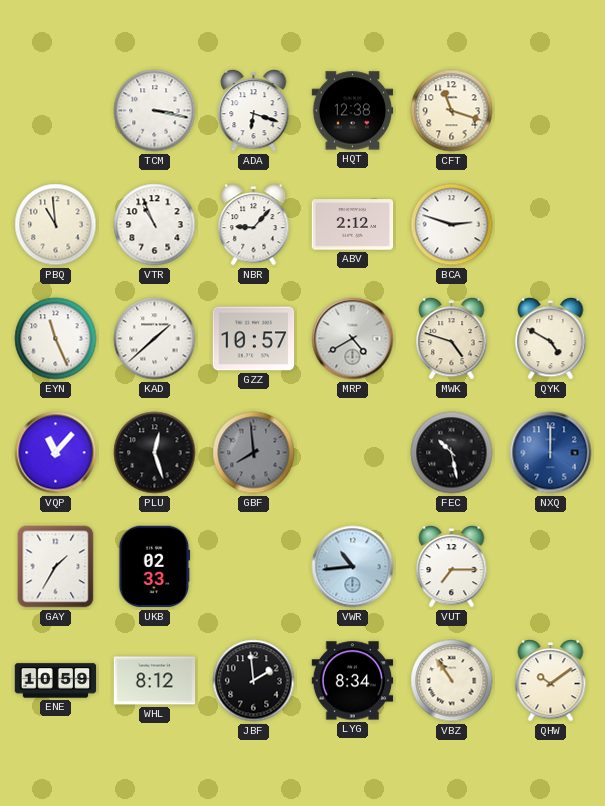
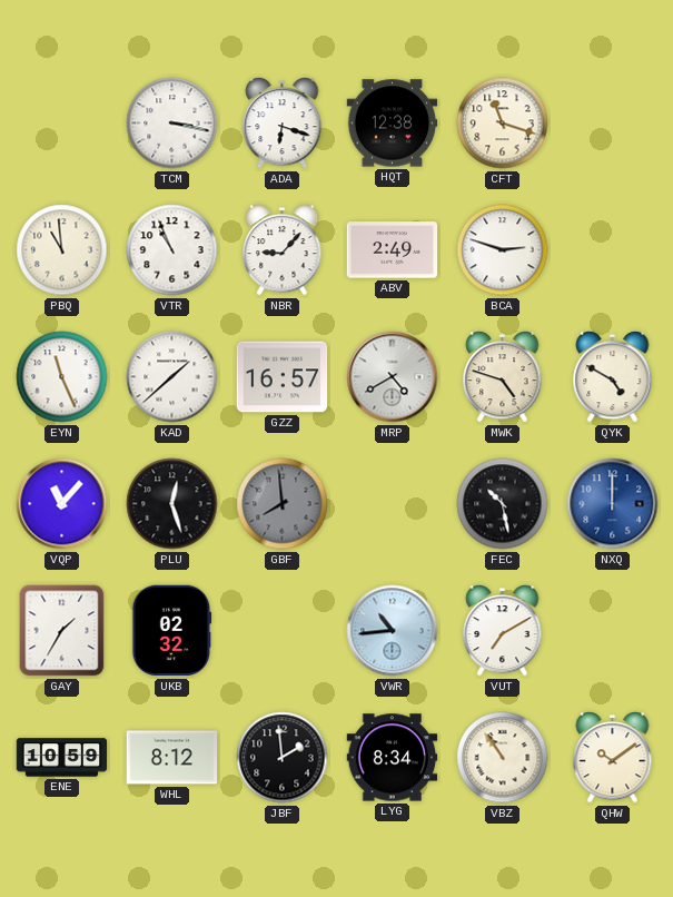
ABV: 2:12 -> 2:49 (393, 250)
GZZ: 10:57 -> 16:57 (283, 377)
UKB: 02:33 -> 02:32 (172, 631)
VUT: 7:15 -> 7:10 (503, 631)
